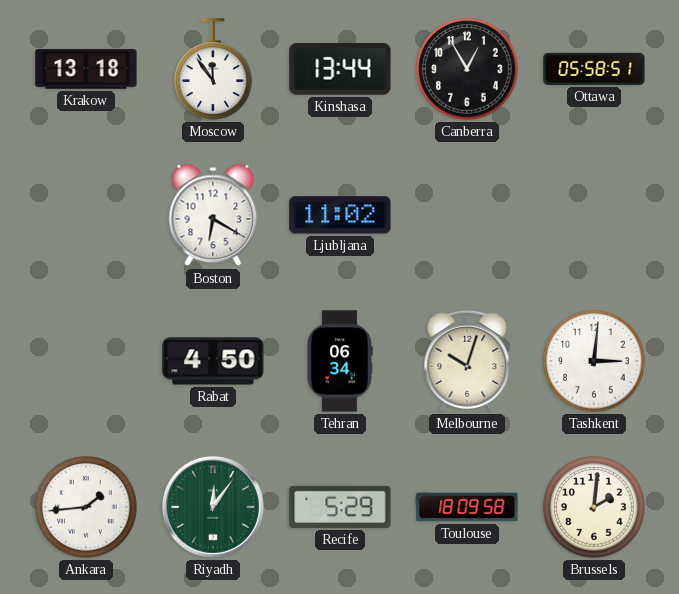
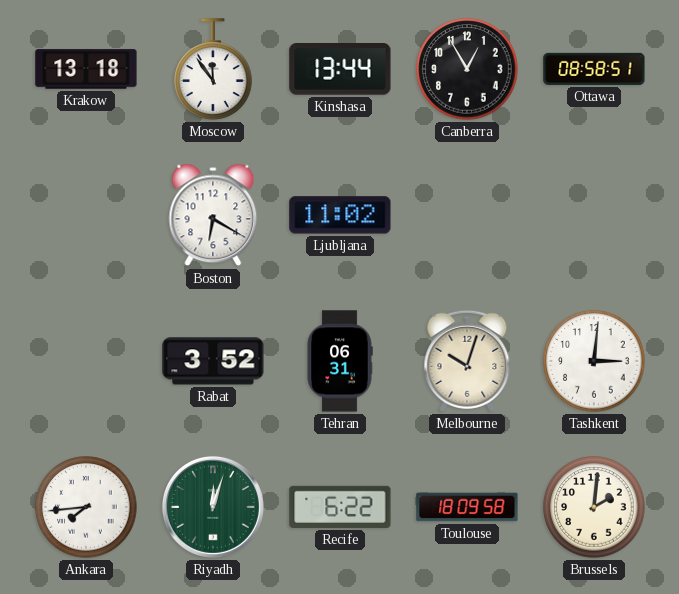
Ottawa: 05:58 -> 08:58 (594, 69)
Rabat: 4:50 -> 3:52 (213, 361)
Tehran: 06:34 -> 06:31 (340, 361)
Ankara: 1:44 -> 7:44 (86, 507)
Riyadh: 12:06 -> 12:03 (213, 507)
Recife: 5:29 -> 6:22 (340, 507)
